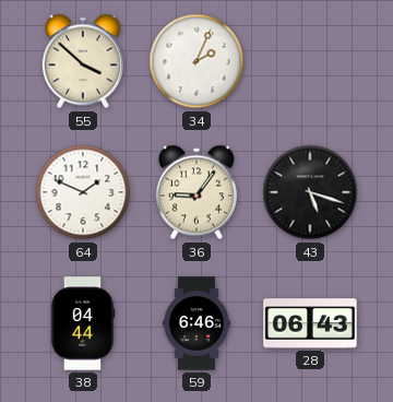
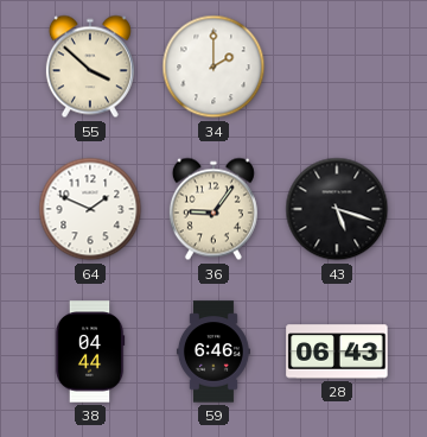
34: 2:04 -> 2:00 (213, 66)
